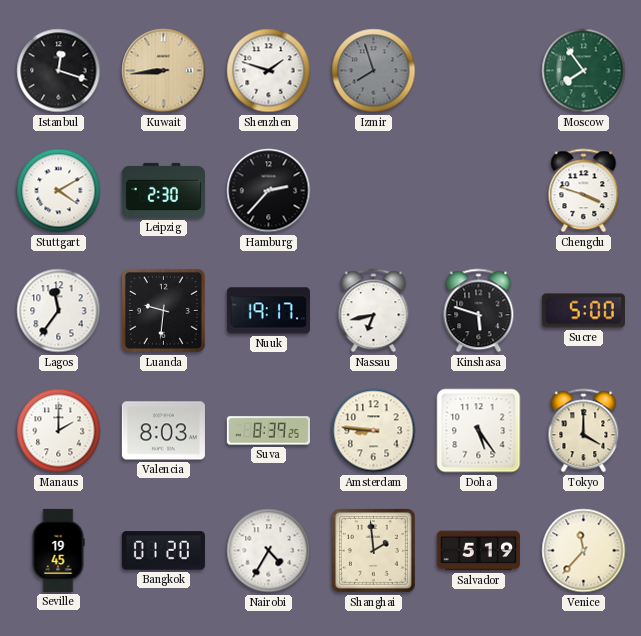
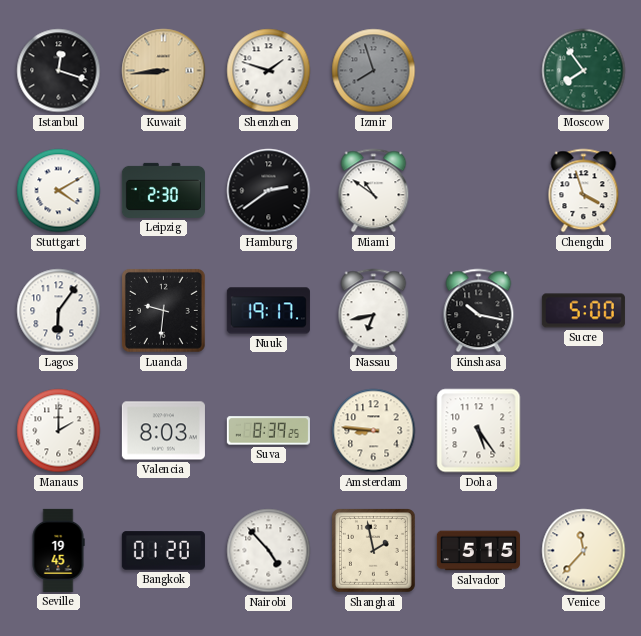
Hamburg: 2:37 -> 2:39 (269, 191)
Miami: none -> 10:51 (374, 191)
Chengdu: 3:48 -> 3:57 (584, 191)
Lagos: 11:36 -> 6:06 (59, 311)
Kinshasa: 5:48 -> 10:17 (479, 311)
Tokyo: 4:00 -> none (584, 431)
Nairobi: 4:35 -> 4:53 (269, 551)
Shanghai: 1:59 -> 1:58 (373, 550)
Salvador: 5:19 -> 5:15 (478, 551)
